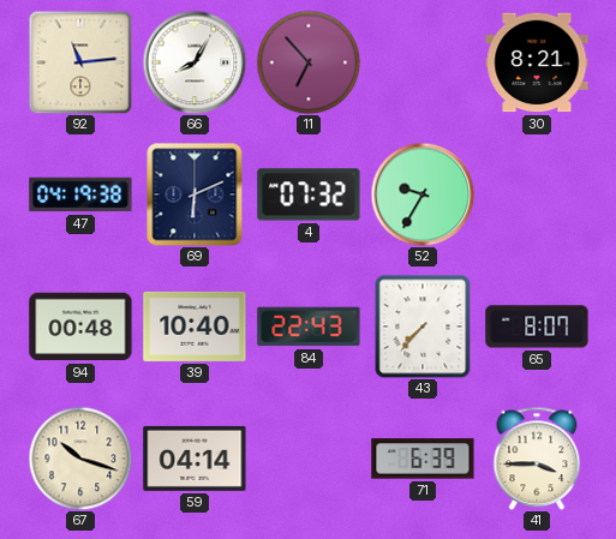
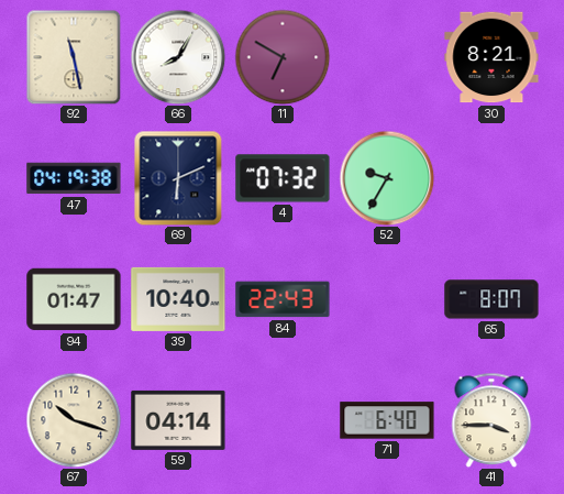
92: 11:14 -> 11:28 (74, 57)
11: 6:53 -> 6:50 (283, 57)
94: 00:48 -> 01:47 (74, 299)
43: 7:37 -> none (423, 327)
71: 6:39 -> 6:40 (387, 420)
